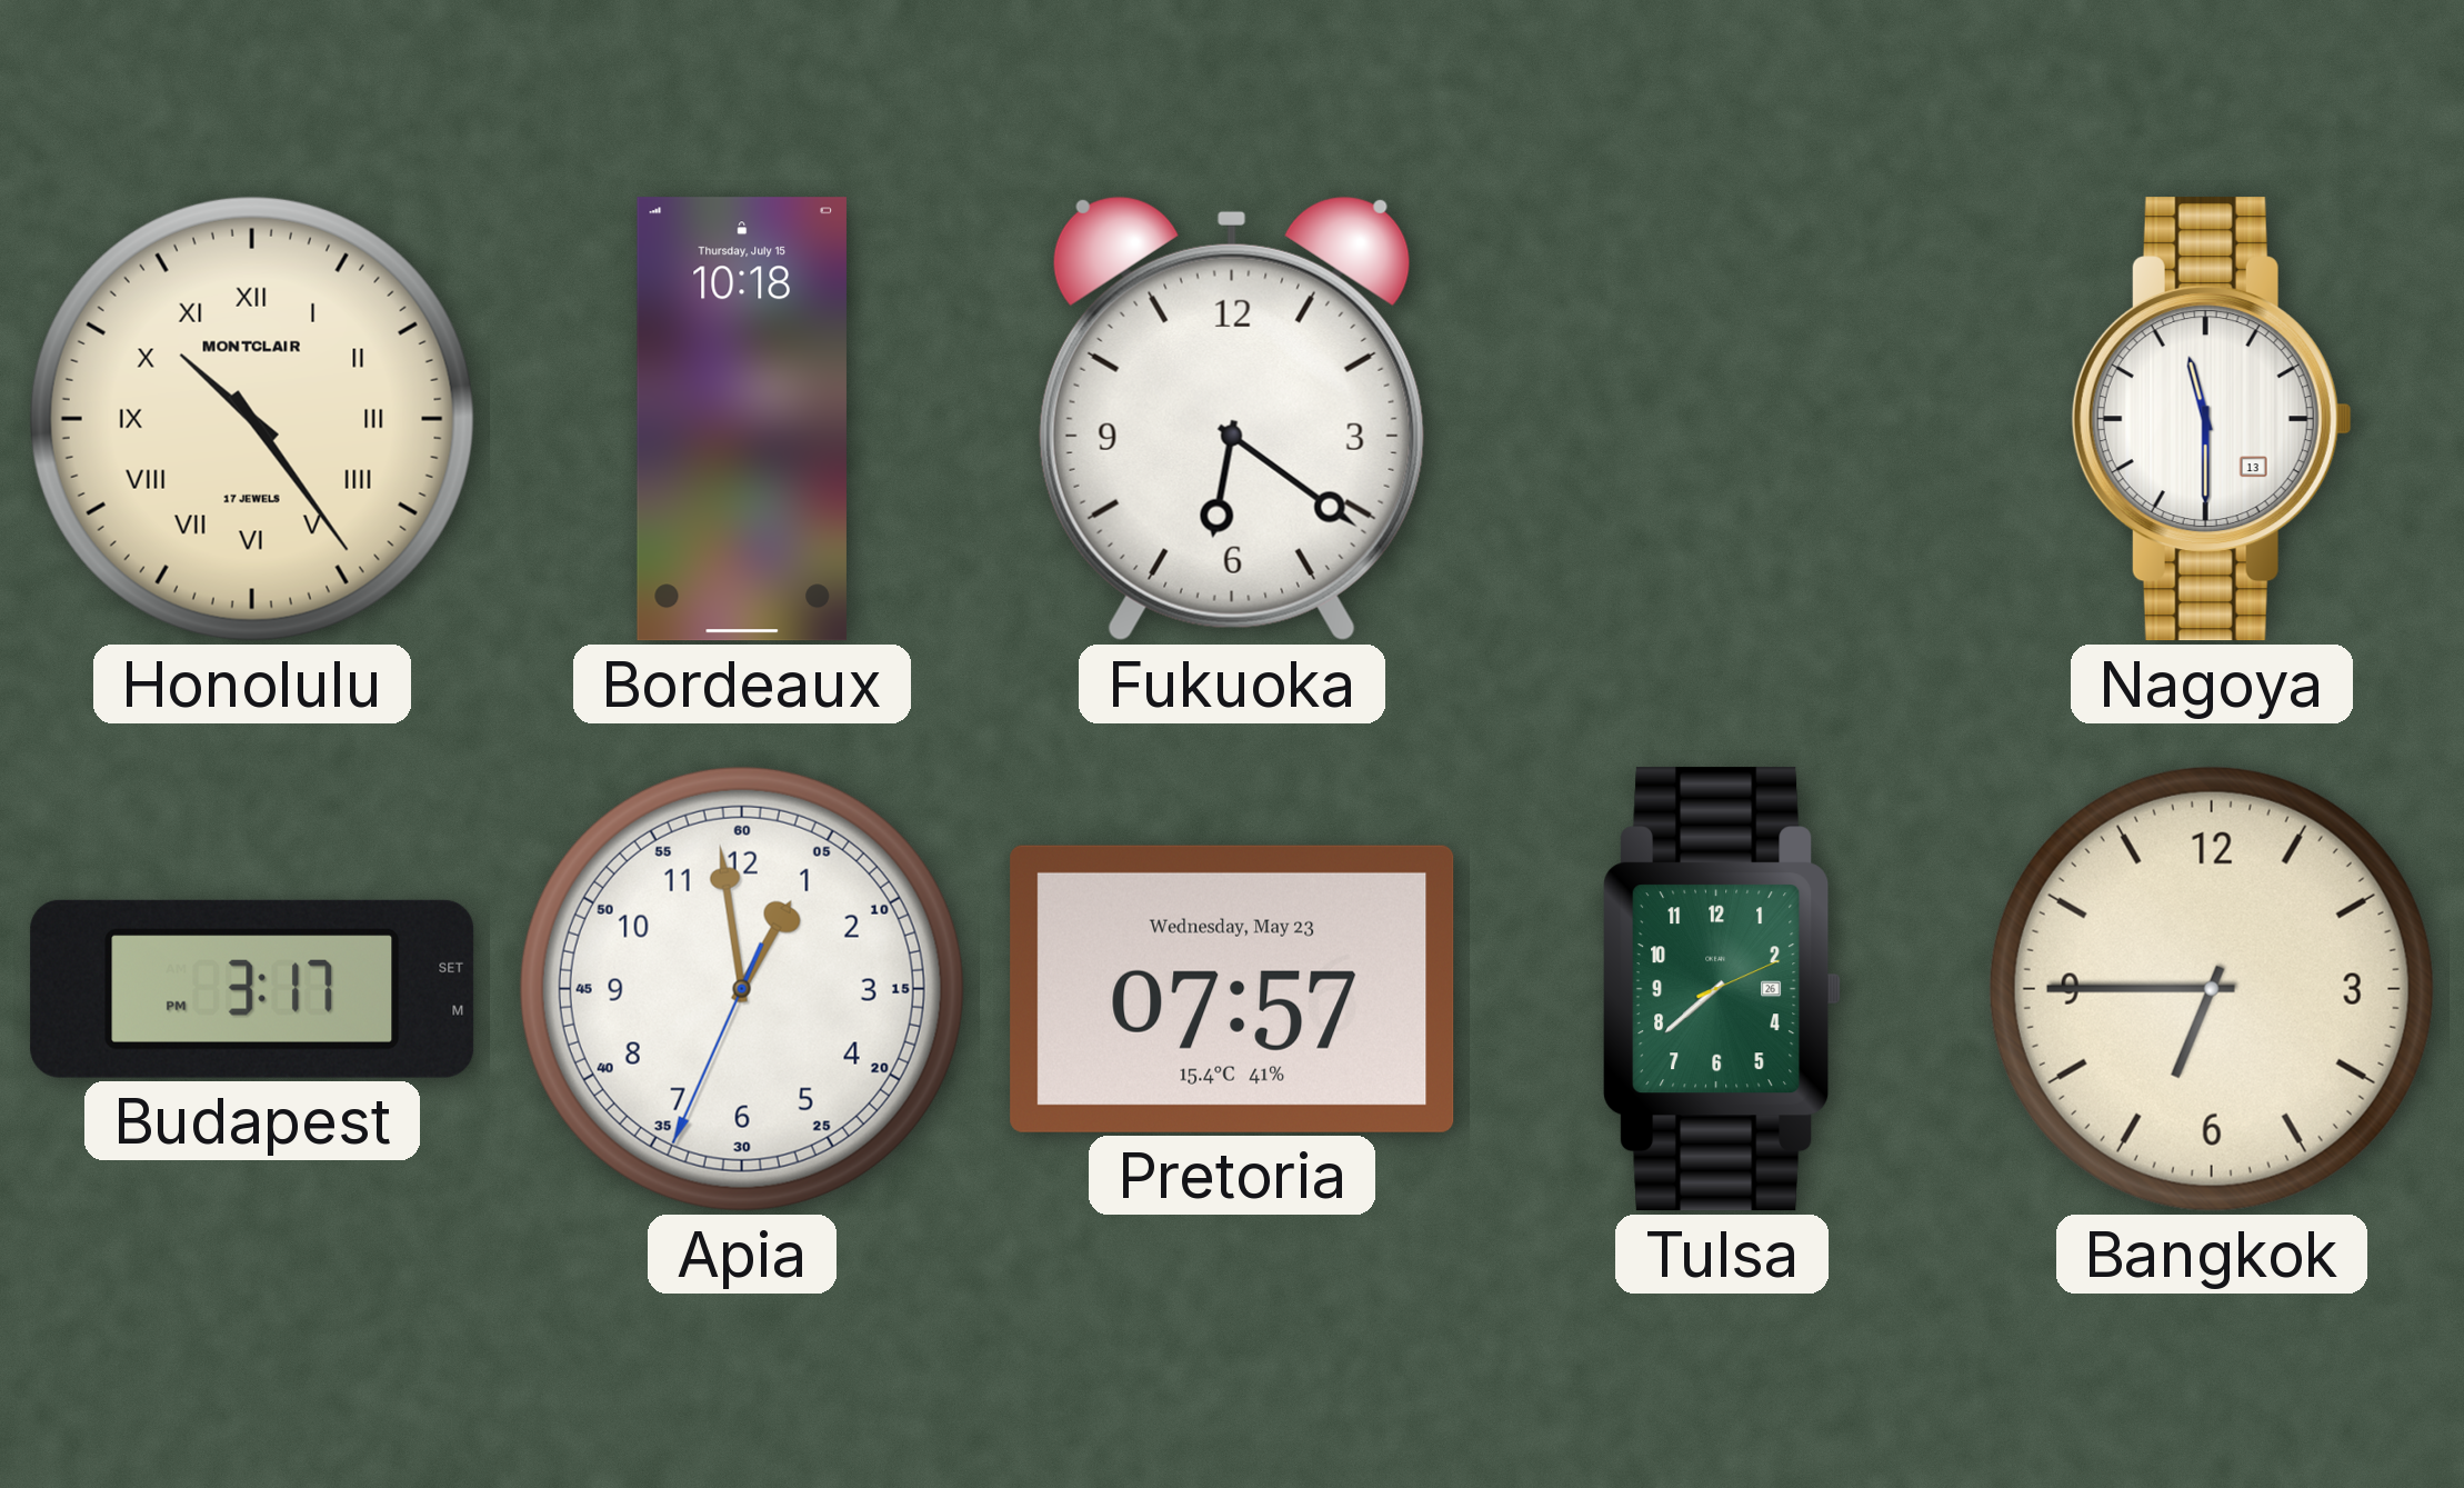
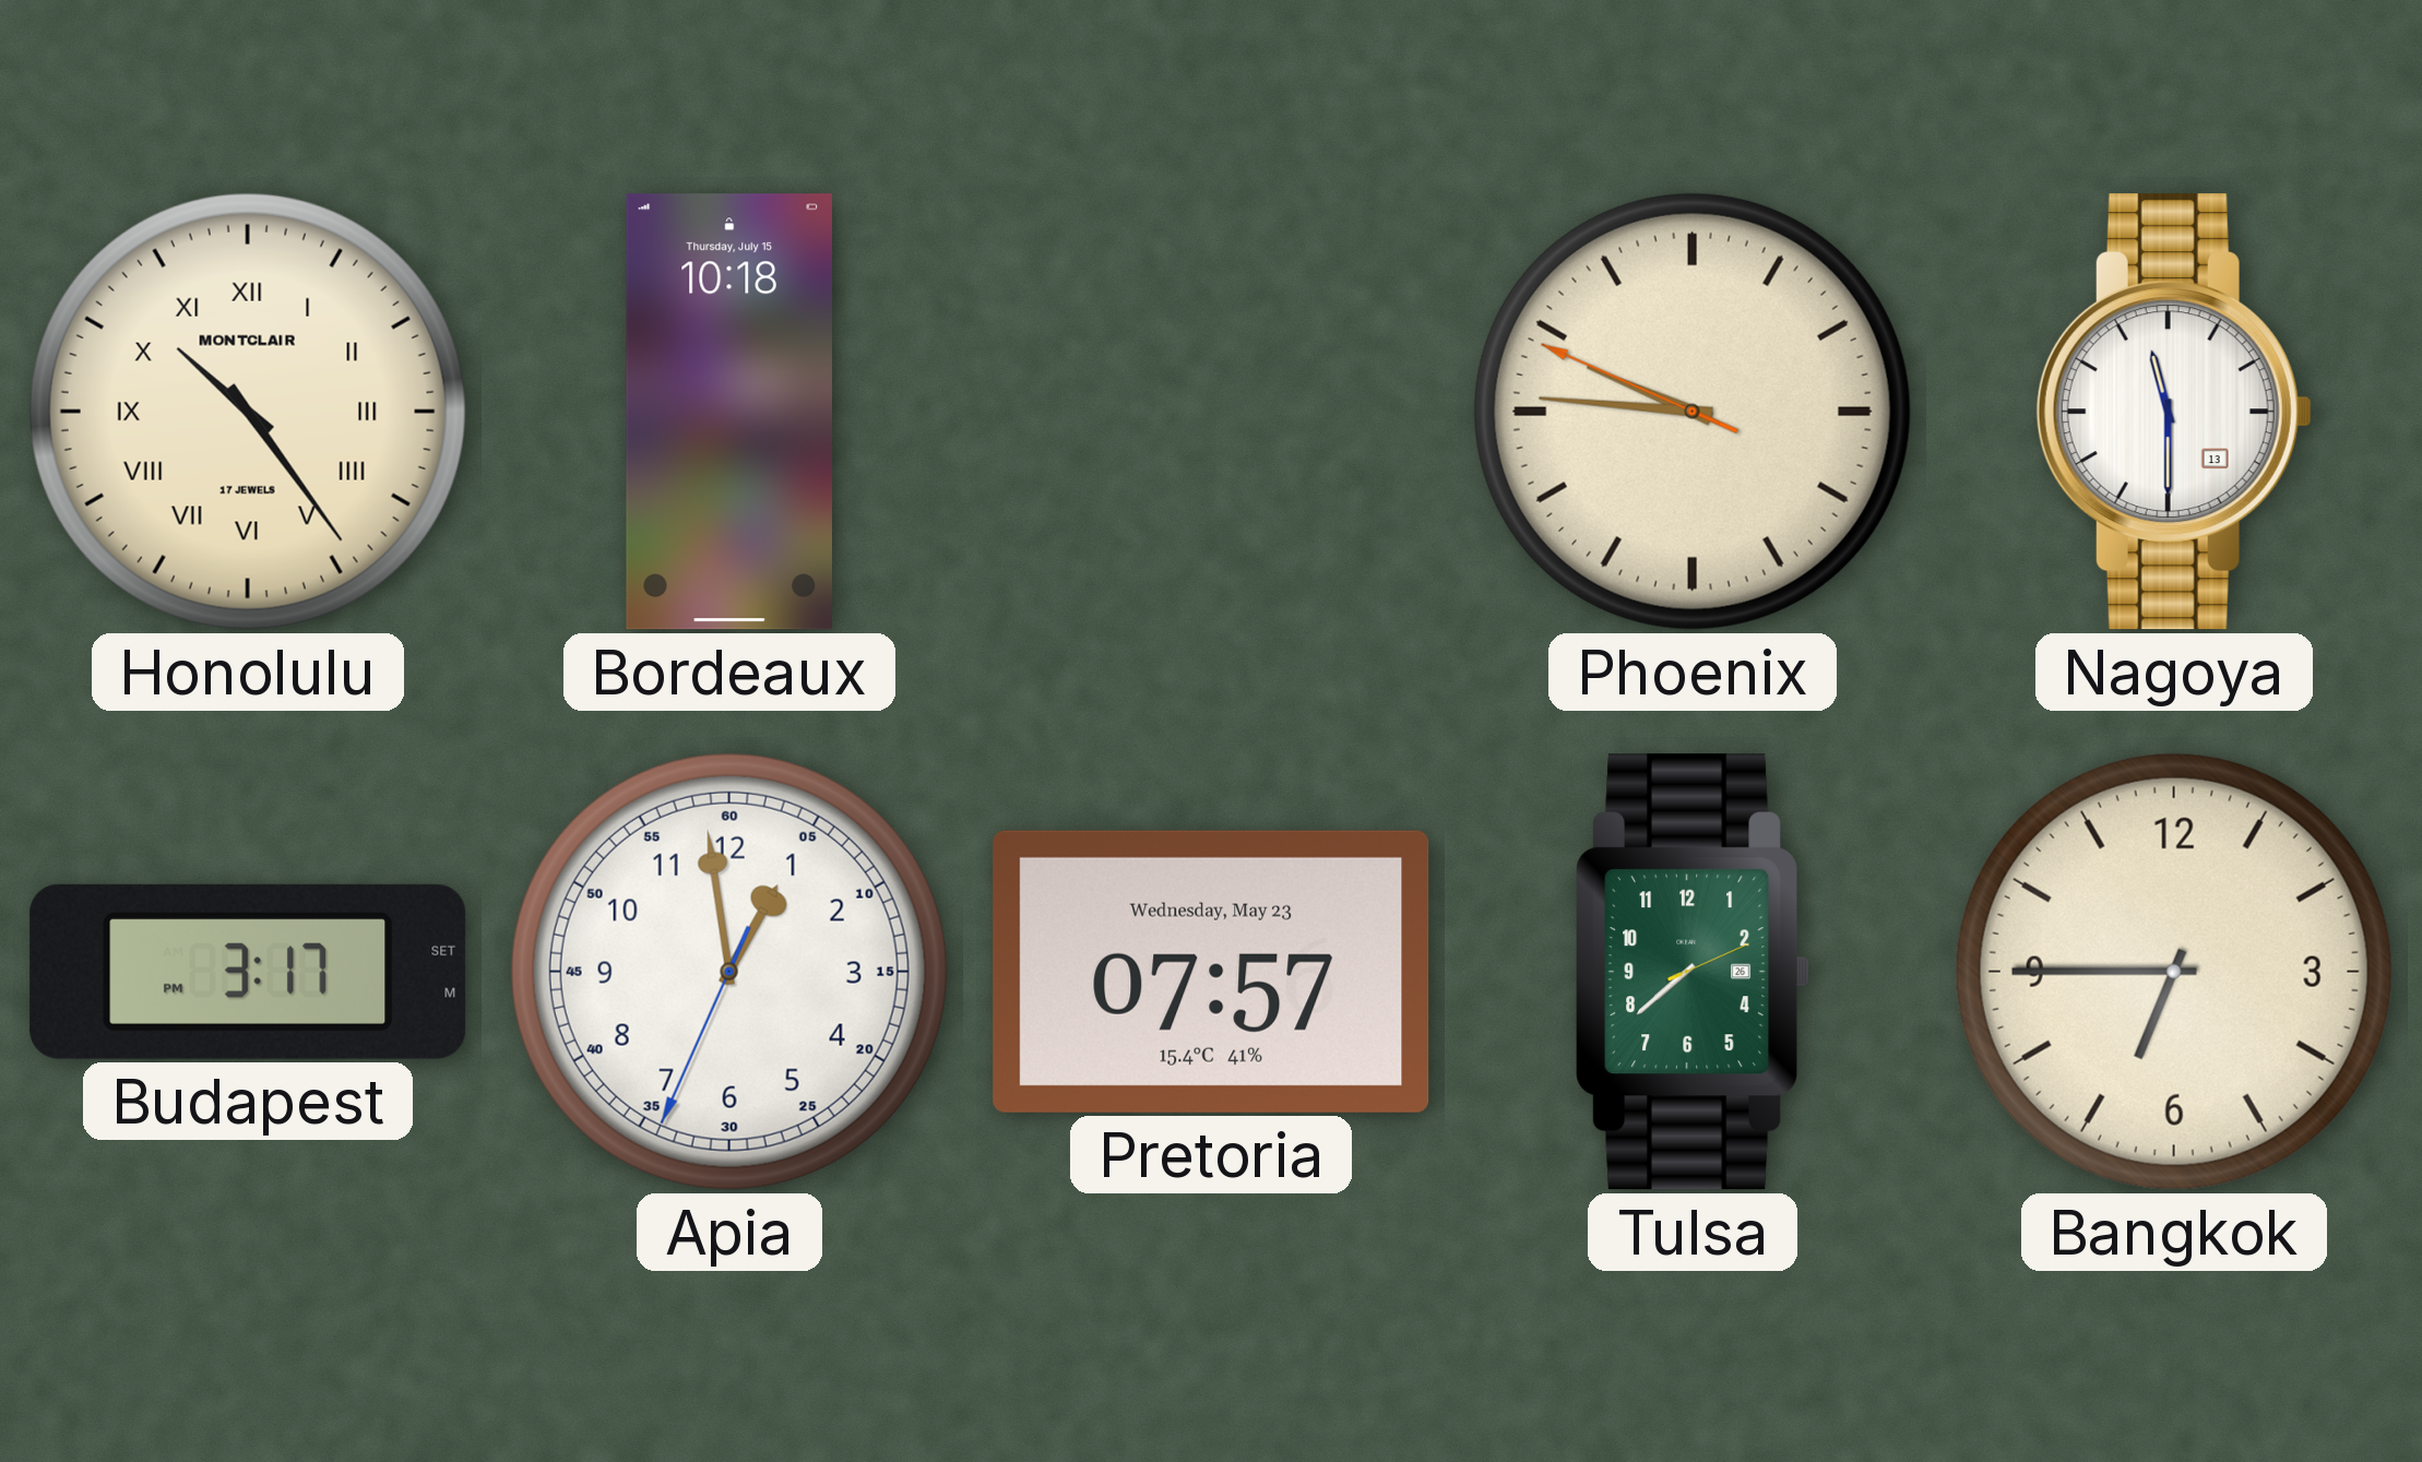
Fukuoka: 6:21 -> none (1232, 419)
Phoenix: none -> 9:45 (1693, 412)
